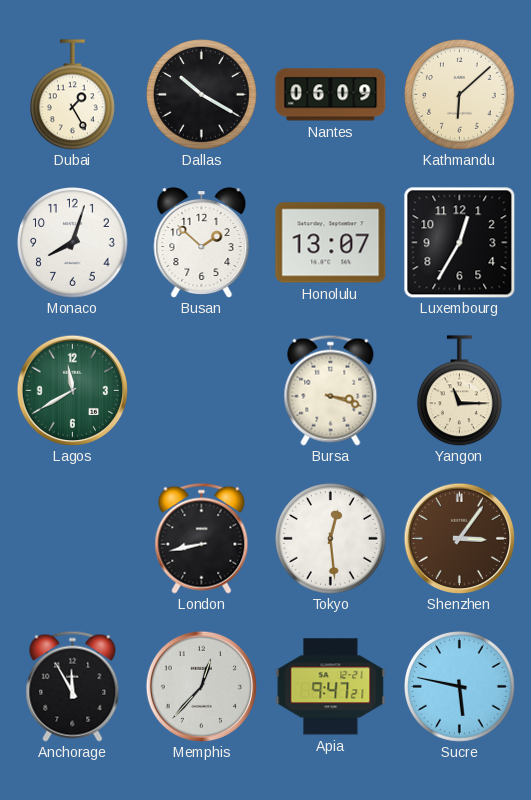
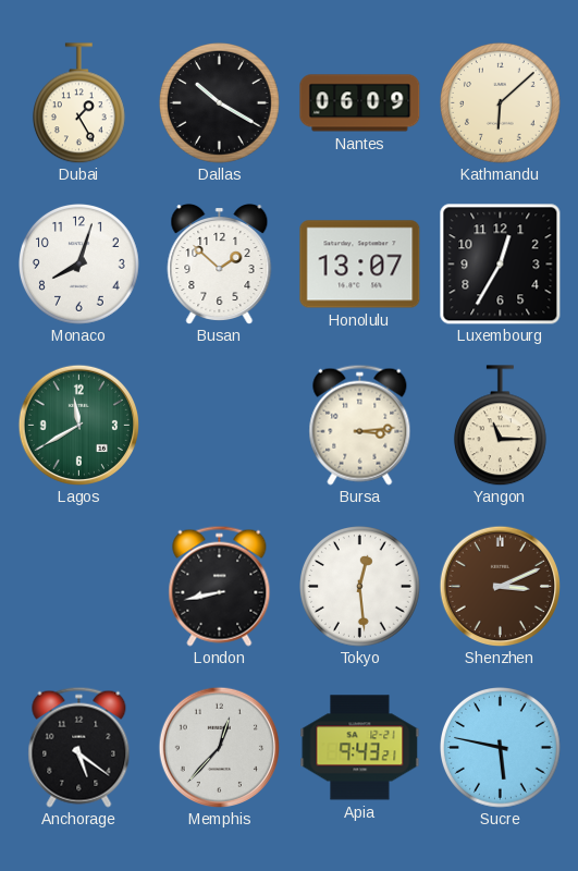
Bursa: 3:18 -> 3:14 (360, 425)
Shenzhen: 3:06 -> 3:11 (500, 586)
Anchorage: 11:55 -> 5:21 (79, 747)
Apia: 9:47 -> 9:43 (360, 748)
